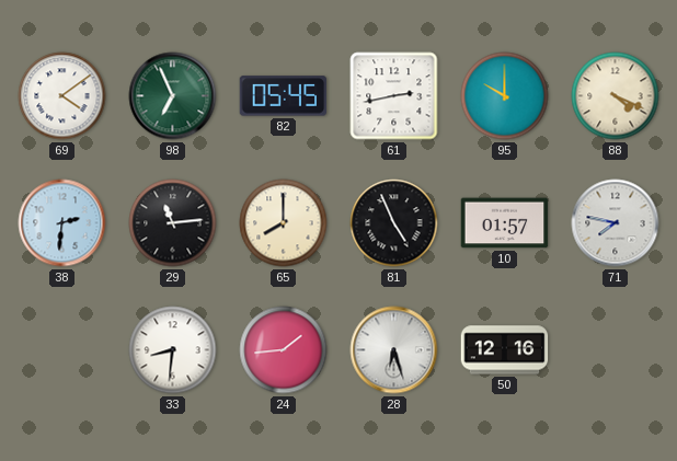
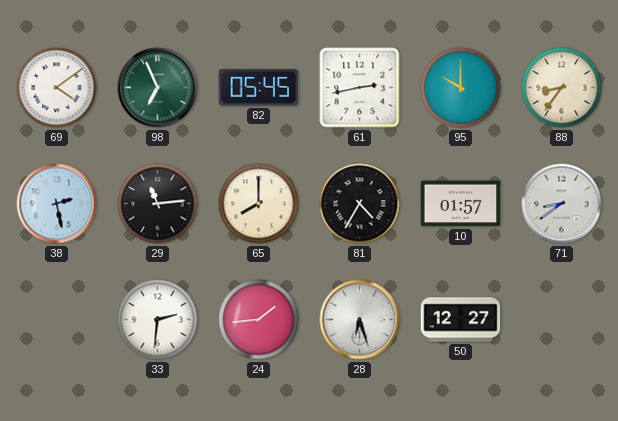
88: 4:19 -> 8:36 (562, 88)
38: 2:31 -> 2:28 (57, 204)
81: 4:56 -> 4:35 (360, 204)
71: 7:47 -> 8:39 (562, 204)
33: 8:31 -> 2:31 (158, 320)
50: 12:16 -> 12:27 (461, 320)
